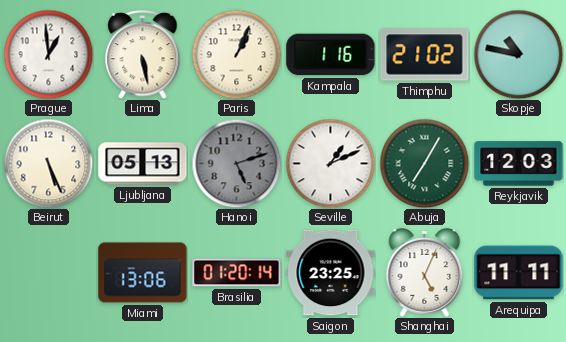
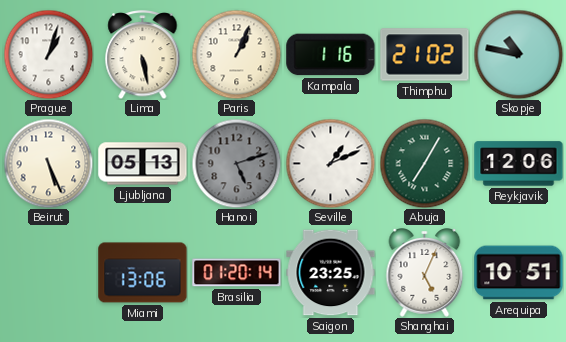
Prague: 12:59 -> 1:03 (48, 54)
Reykjavik: 12:03 -> 12:06 (519, 164)
Arequipa: 11:11 -> 10:51 (519, 273)
